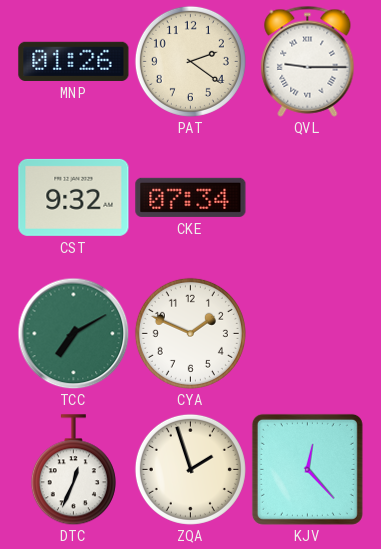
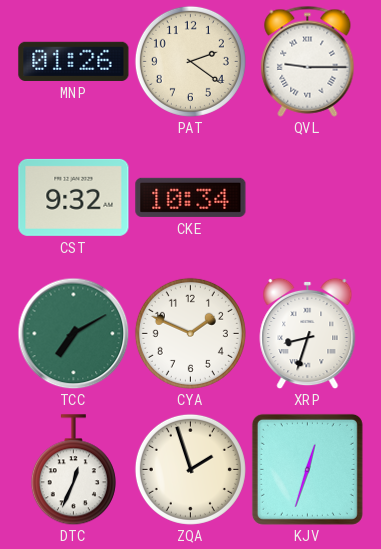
CKE: 07:34 -> 10:34 (191, 197)
XRP: none -> 8:33 (308, 333)
KJV: 12:23 -> 12:33 (307, 469)
